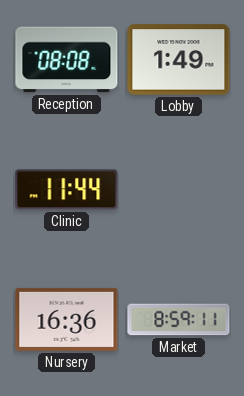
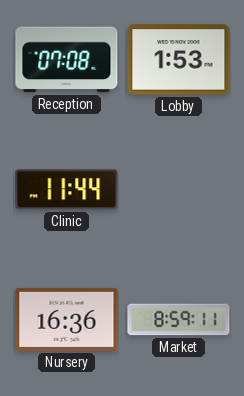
Reception: 08:08 -> 07:08 (67, 60)
Lobby: 1:49 -> 1:53 (179, 60)
